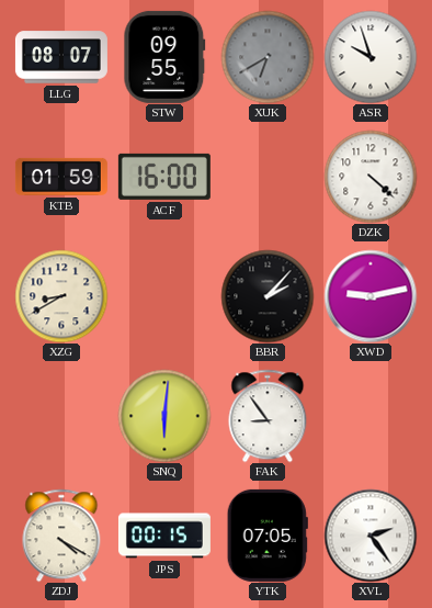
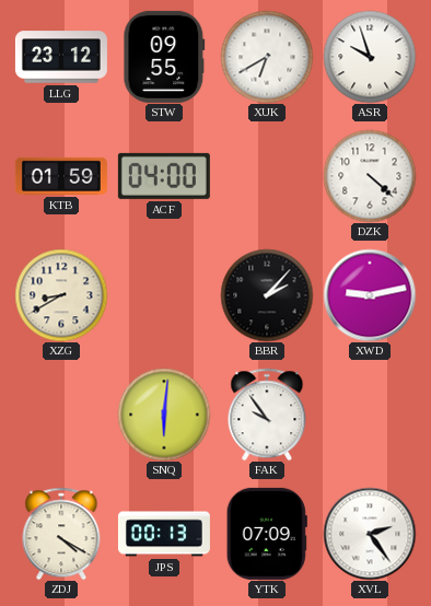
LLG: 08:07 -> 23:12 (61, 57)
XUK dial: grey -> white (267, 57)
ACF: 16:00 -> 04:00 (164, 176)
FAK: 8:54 -> 9:54 (267, 415)
JPS: 00:15 -> 00:13 (164, 534)
YTK: 07:05 -> 07:09 (267, 534)
